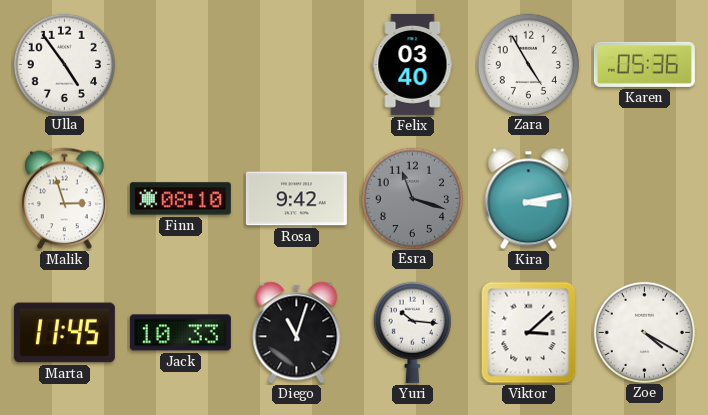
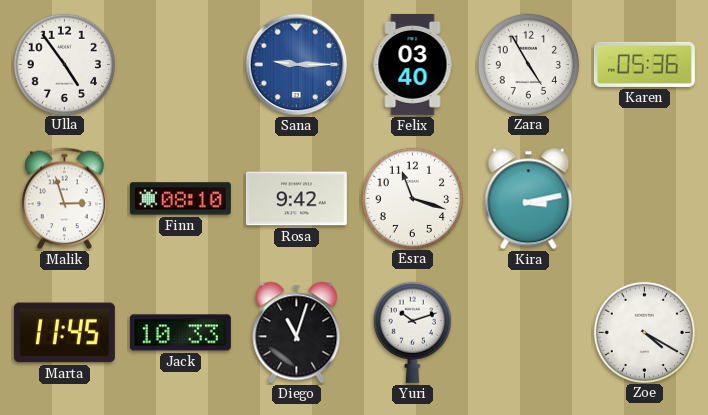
Sana: none -> 9:15 (297, 65)
Esra dial: grey -> white (412, 198)
Yuri: 10:16 -> 10:12 (412, 332)
Viktor: 3:08 -> none (529, 333)
